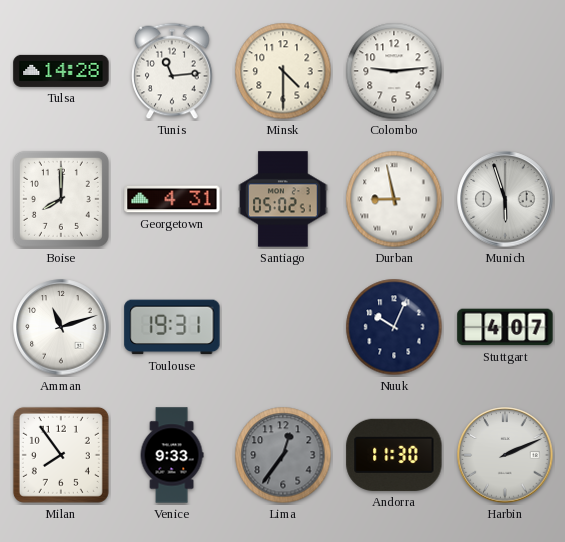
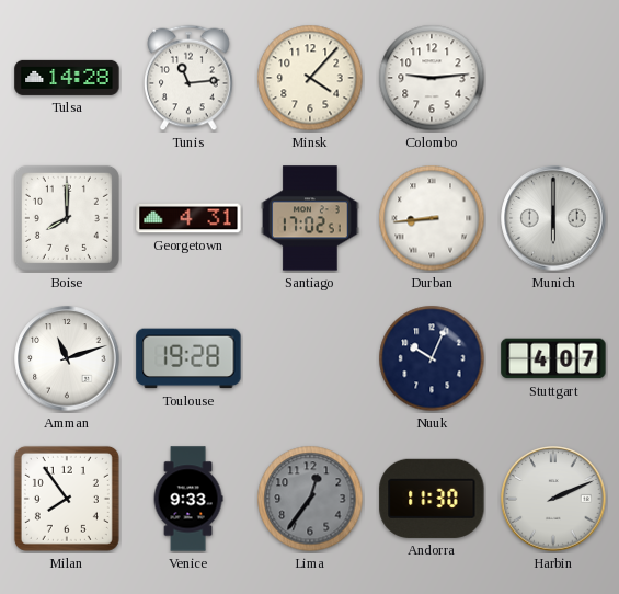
Minsk: 4:30 -> 4:07 (310, 78)
Santiago: 05:02 -> 17:02 (310, 218)
Durban: 8:58 -> 8:44 (432, 218)
Munich: 5:57 -> 6:00 (553, 218)
Toulouse: 19:31 -> 19:28 (188, 358)
